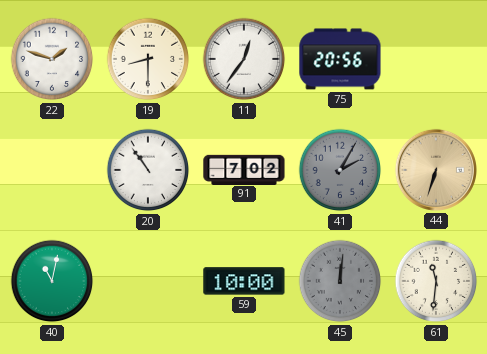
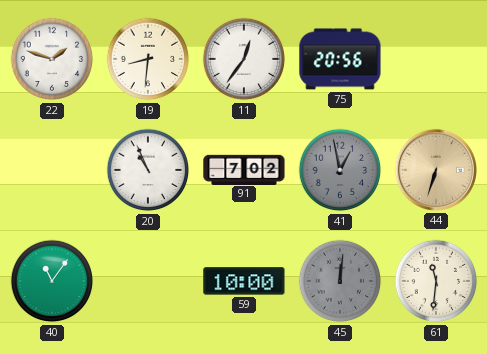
19: 8:30 -> 8:31 (148, 59)
20: 10:54 -> 10:56 (148, 170)
41: 2:05 -> 12:58 (340, 170)
40: 11:02 -> 11:06 (52, 281)
